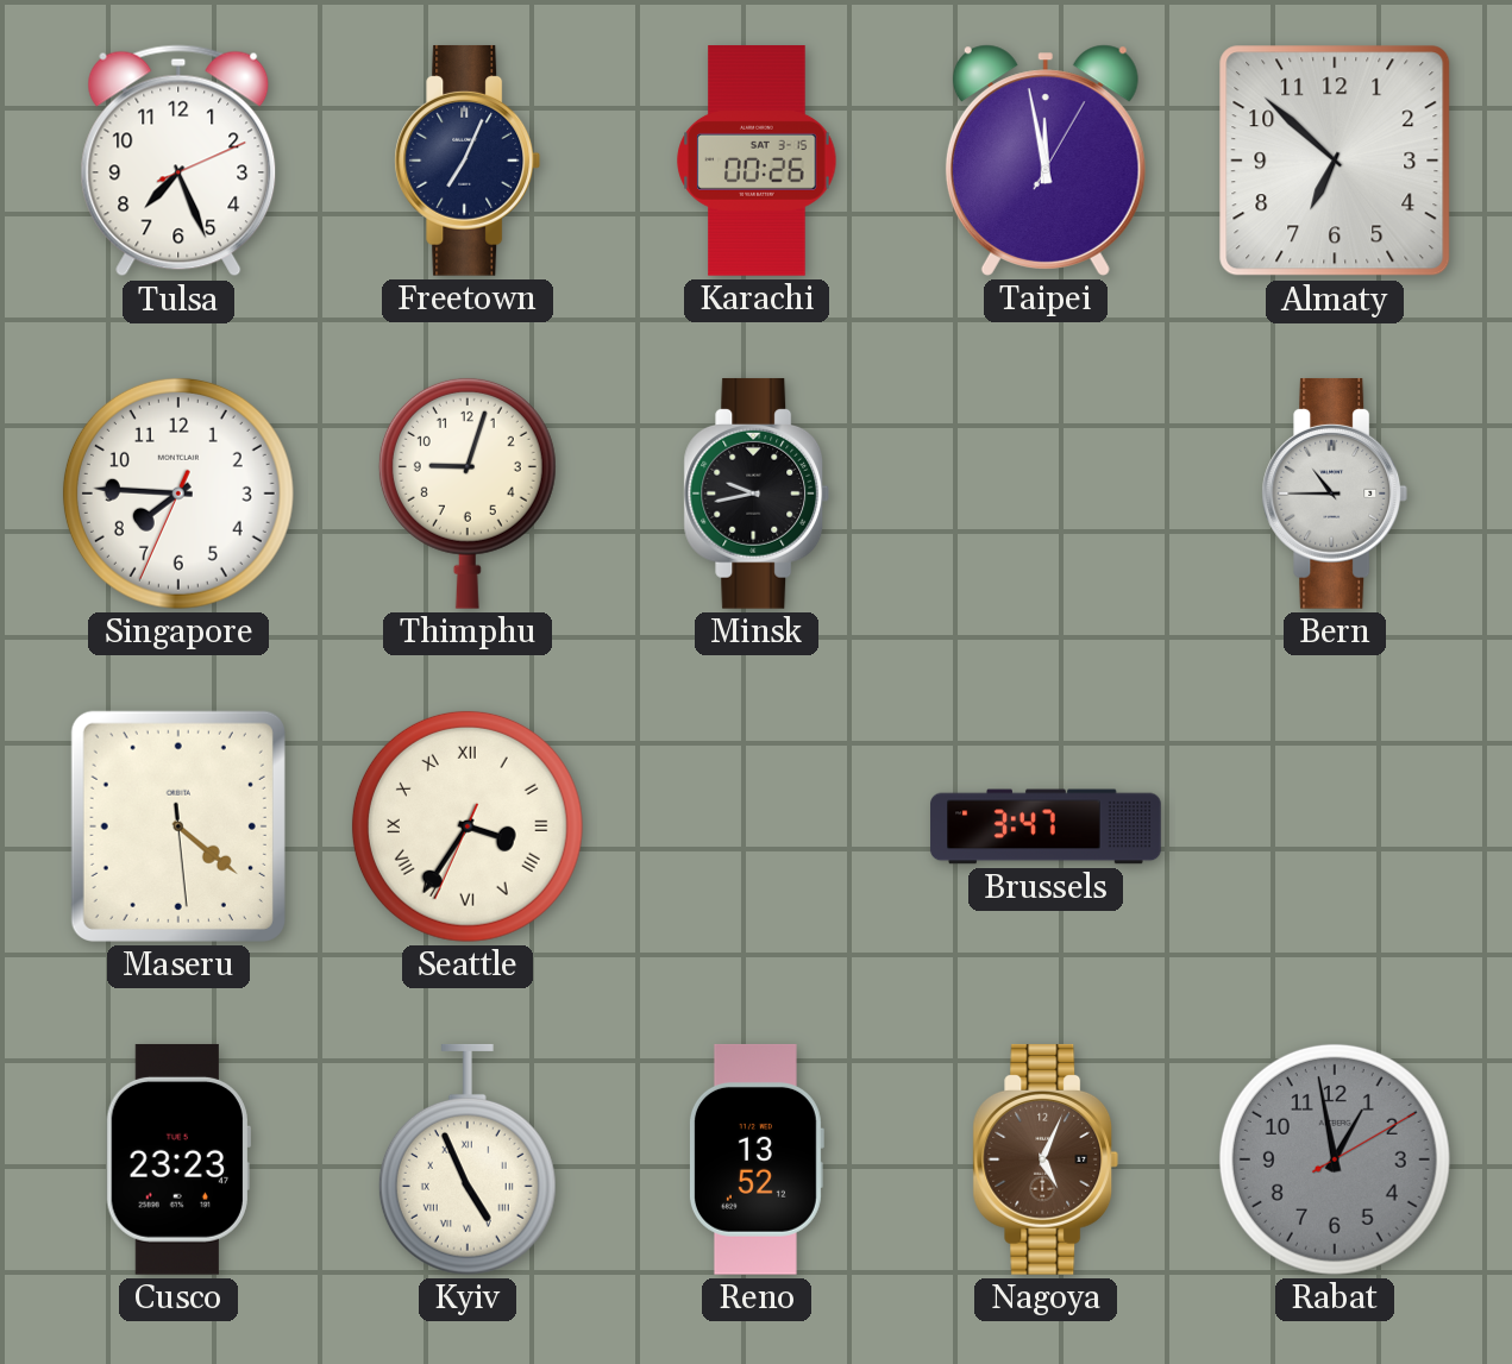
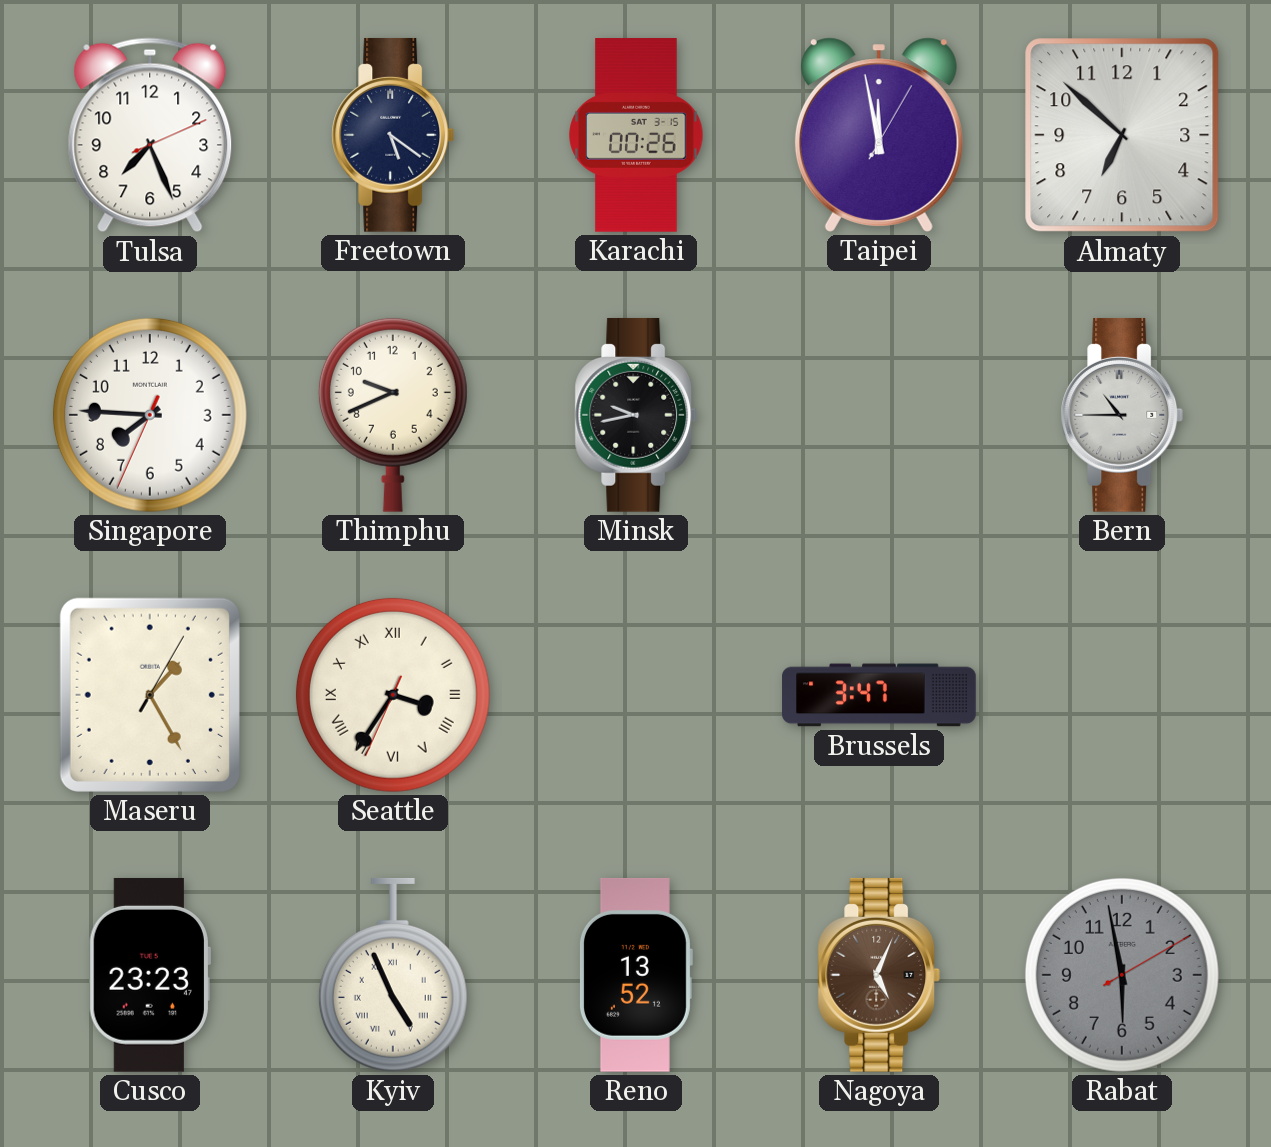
Freetown: 7:04 -> 5:21 (393, 135)
Thimphu: 9:03 -> 9:41 (393, 415)
Maseru: 4:21 -> 1:25 (150, 695)
Rabat: 12:58 -> 5:58 (1122, 975)
